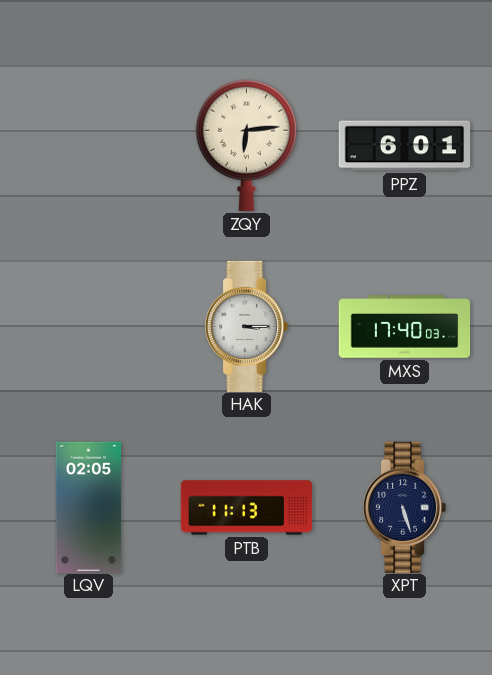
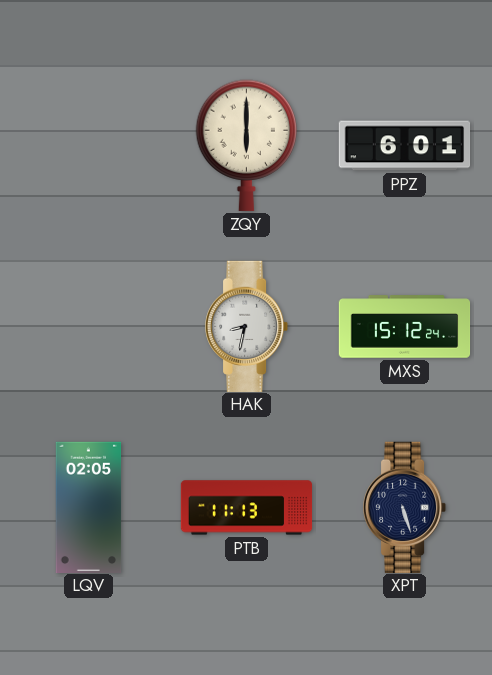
ZQY: 6:14 -> 6:00 (247, 145)
HAK: 3:15 -> 8:32 (248, 326)
MXS: 17:40 -> 15:12 (405, 327)
